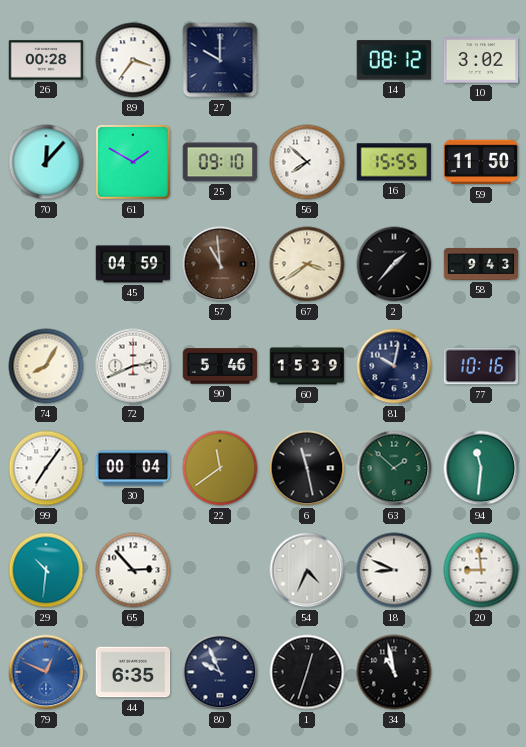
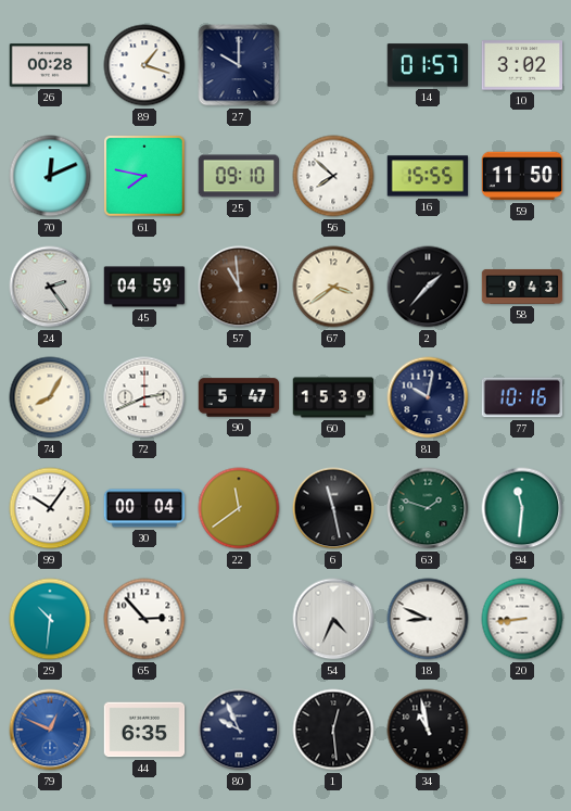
89: 3:36 -> 1:18 (144, 65)
14: 08:12 -> 01:57 (428, 65)
70: 12:07 -> 12:11 (50, 176)
61: 1:50 -> 7:47 (144, 176)
24: none -> 2:24 (50, 287)
90: 5:46 -> 5:47 (239, 397)
99: 7:06 -> 10:06 (50, 508)
63: 1:52 -> 1:48 (428, 508)
20: 8:59 -> 8:44 (522, 619)
1: 12:33 -> 12:29 (333, 730)
